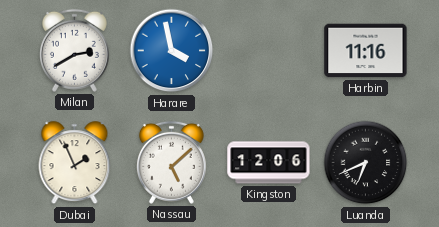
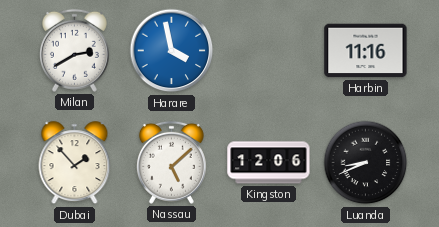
Dubai: 1:56 -> 1:53 (75, 163)
Luanda: 6:41 -> 8:41 (366, 163)
